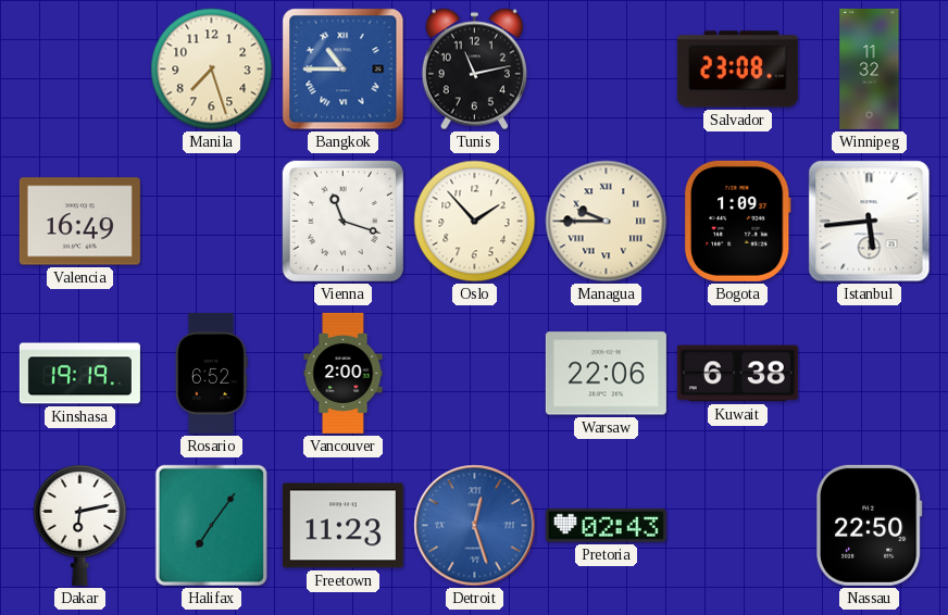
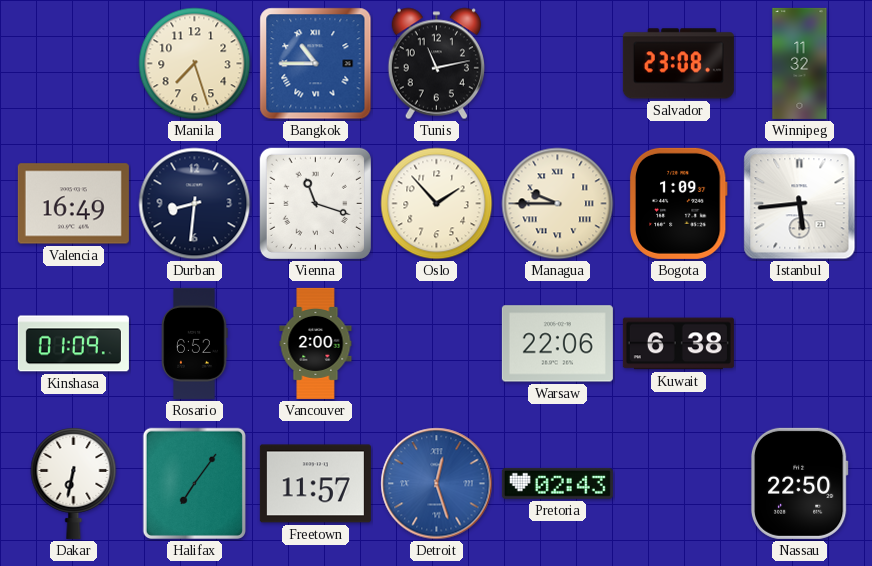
Durban: none -> 8:31 (195, 204)
Kinshasa: 19:19 -> 01:09 (73, 344)
Dakar: 6:13 -> 6:32 (74, 483)
Freetown: 11:23 -> 11:57 (315, 484)
